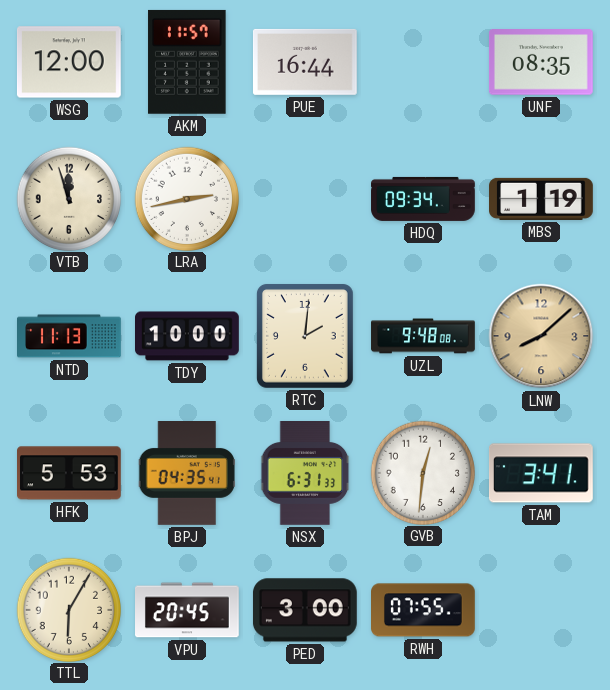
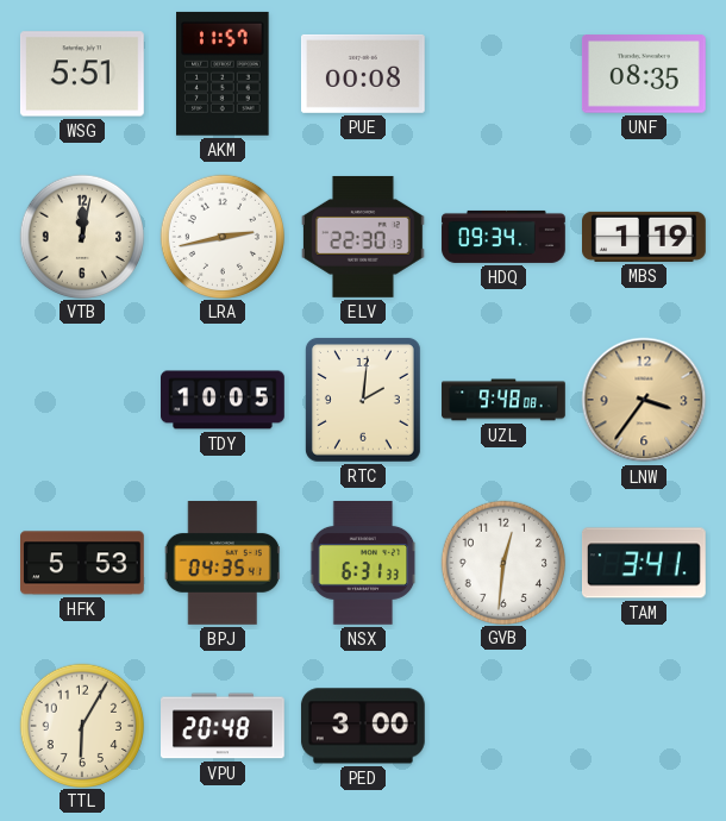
WSG: 12:00 -> 5:51 (82, 74)
PUE: 16:44 -> 00:08 (363, 74)
VTB: 11:57 -> 12:02 (81, 236)
ELV: none -> 22:30 (363, 237)
NTD: 11:13 -> none (69, 336)
TDY: 10:00 -> 10:05 (224, 400)
LNW: 8:08 -> 3:36 (644, 400)
VPU: 20:45 -> 20:48 (224, 726)
RWH: 07:55 -> none (424, 610)
